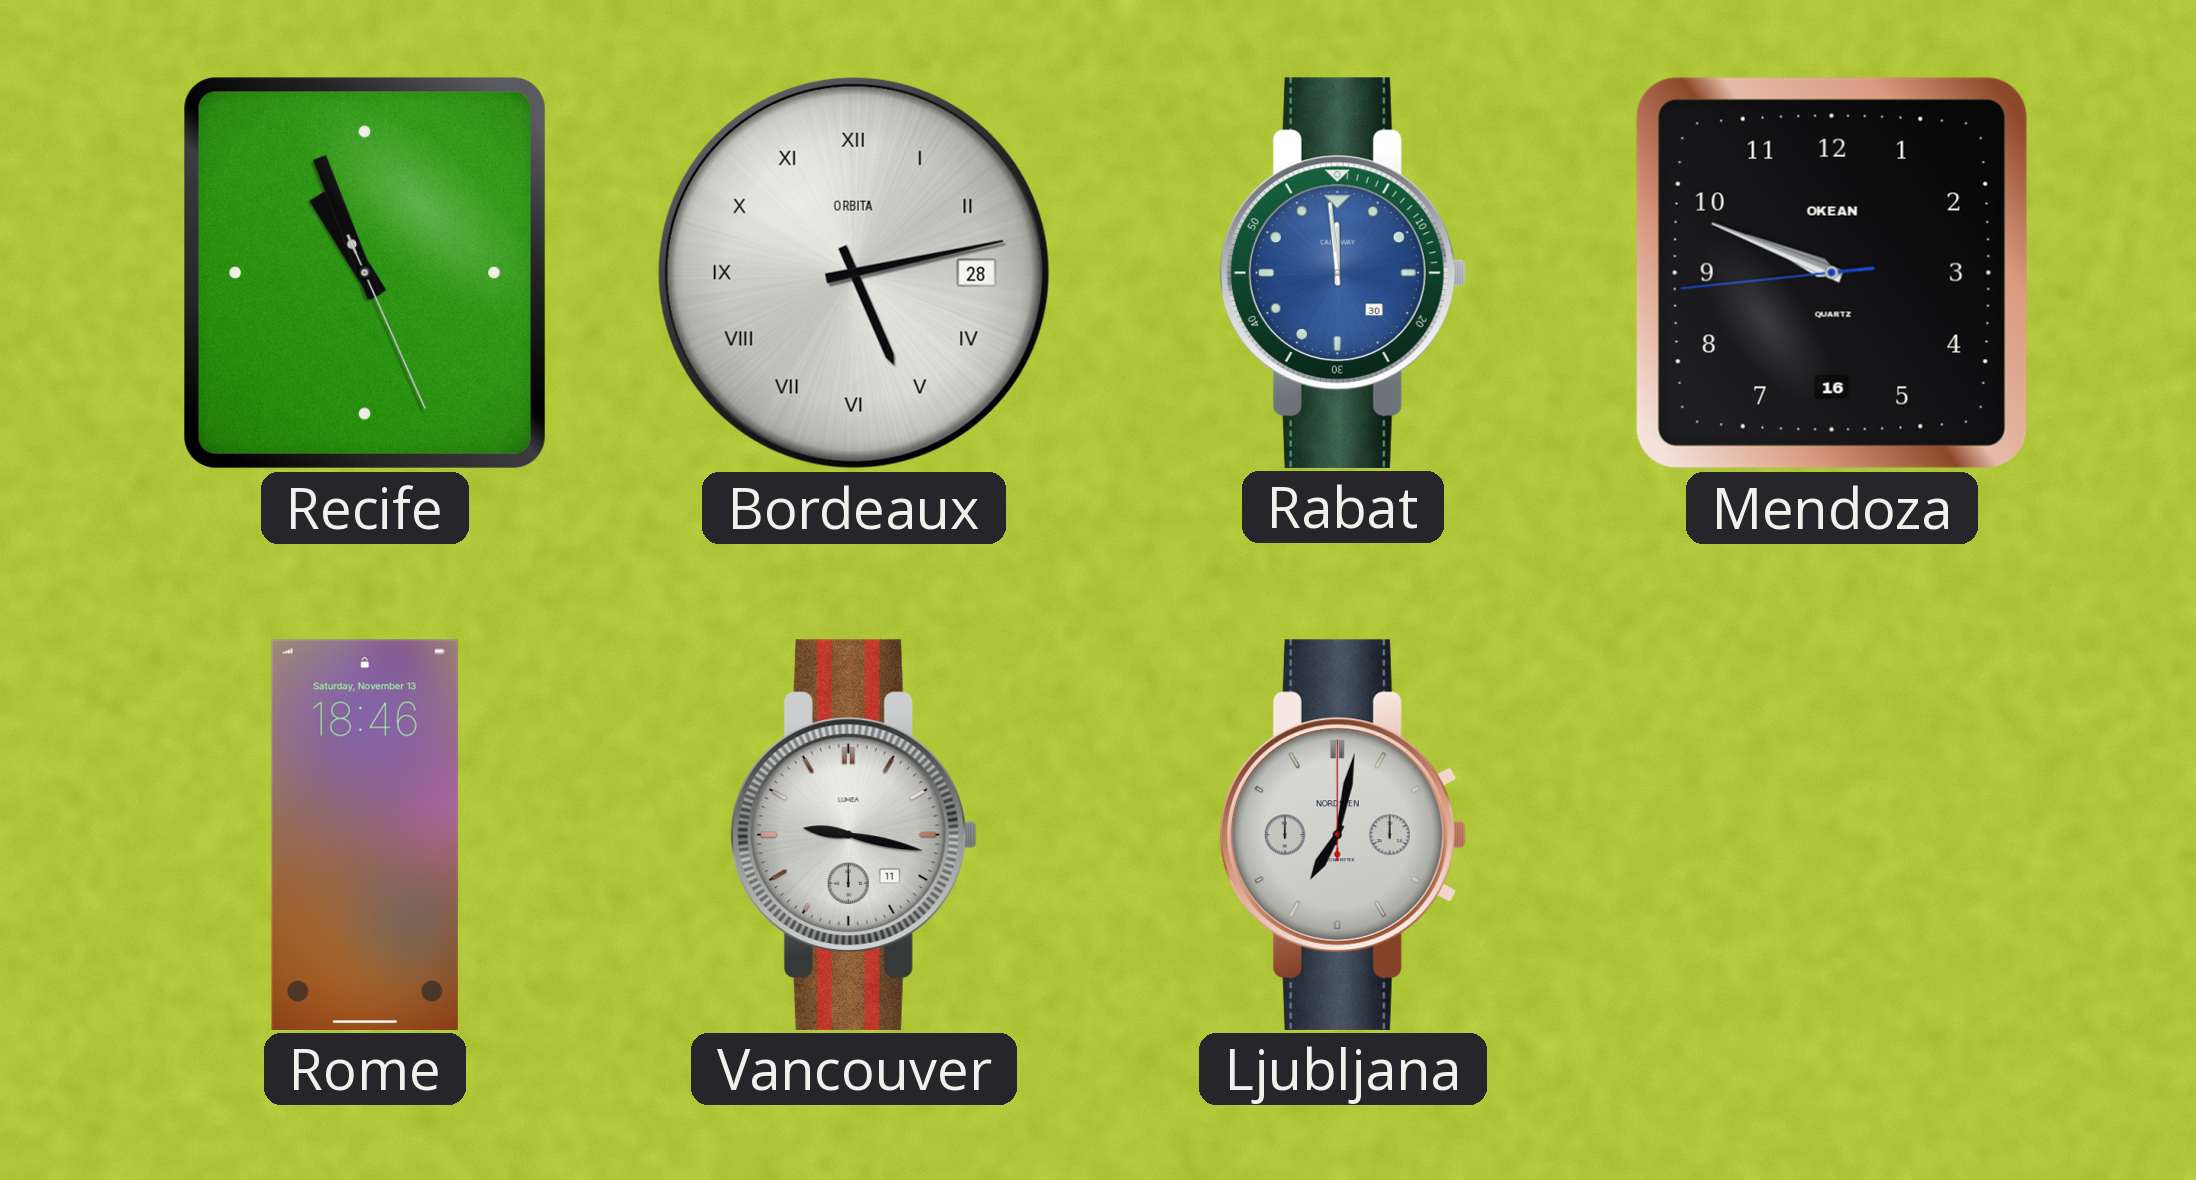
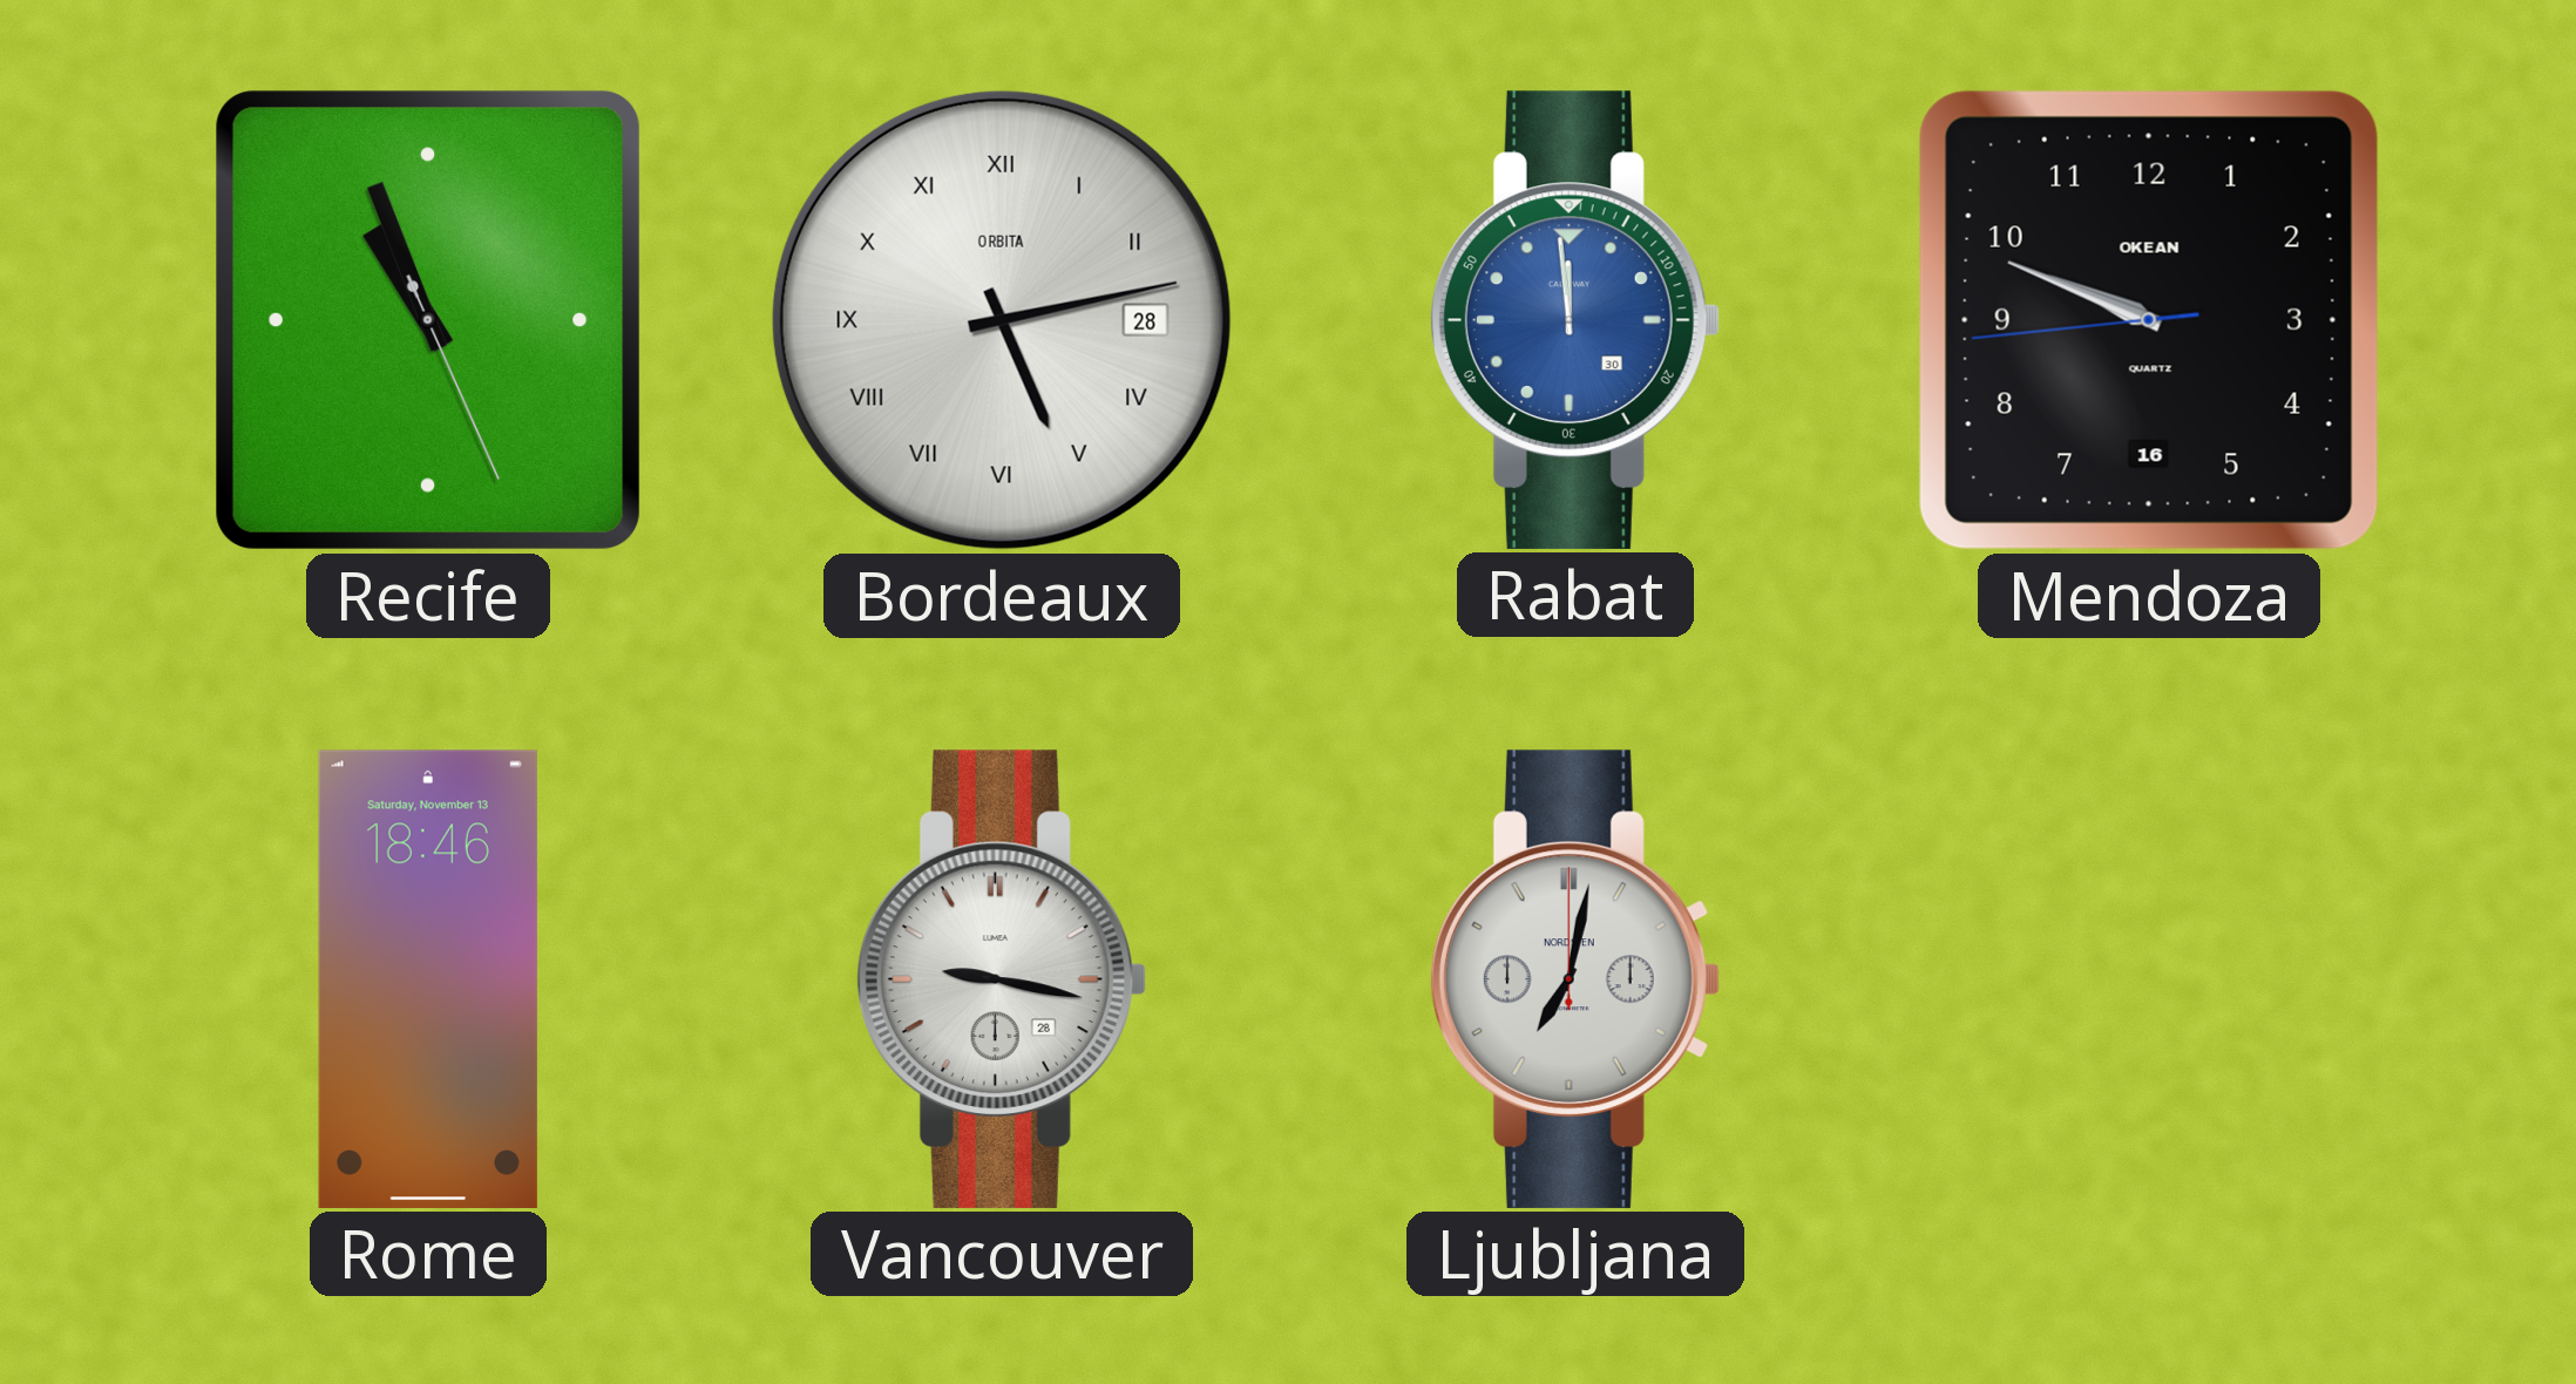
Vancouver date: 11 -> 28 (1001, 979)
